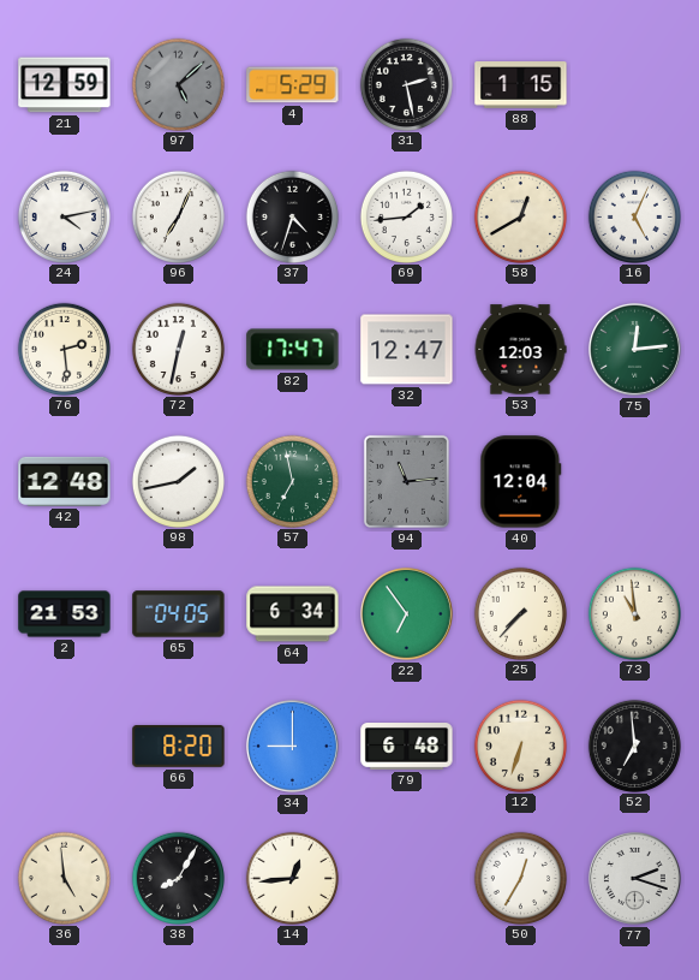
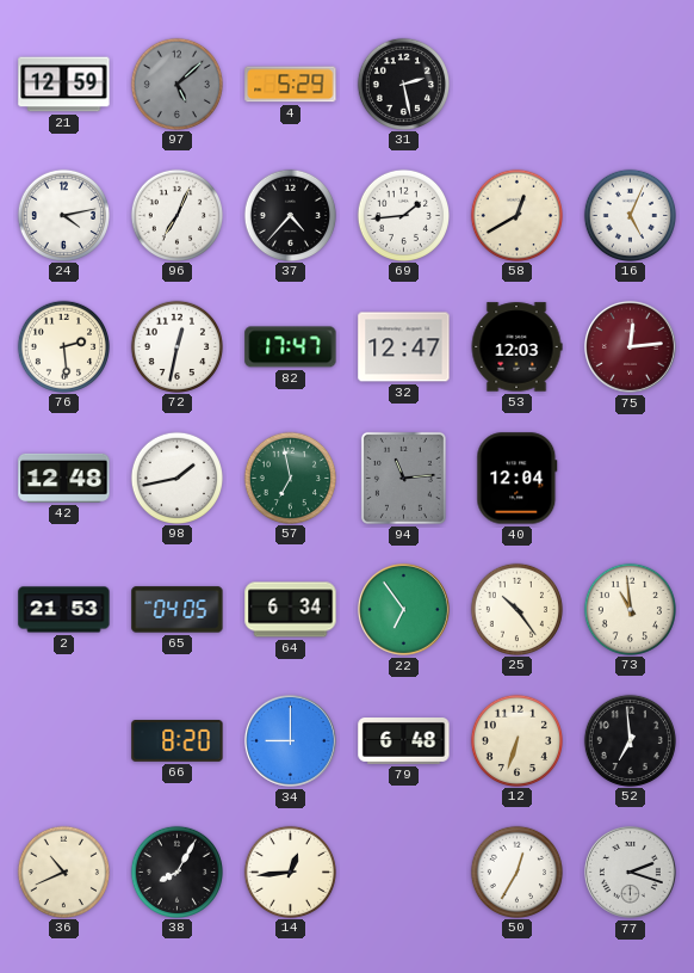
88: 1:15 -> none (521, 85)
37: 4:33 -> 4:37 (290, 215)
75 dial: green -> burgundy (630, 346)
25: 7:37 -> 10:24 (516, 609)
36: 4:59 -> 10:41 (63, 872)
